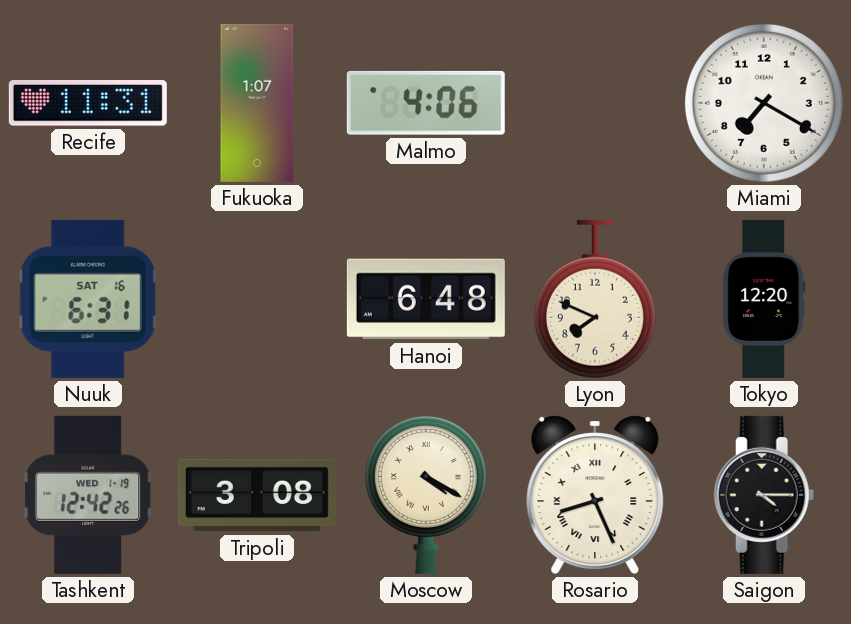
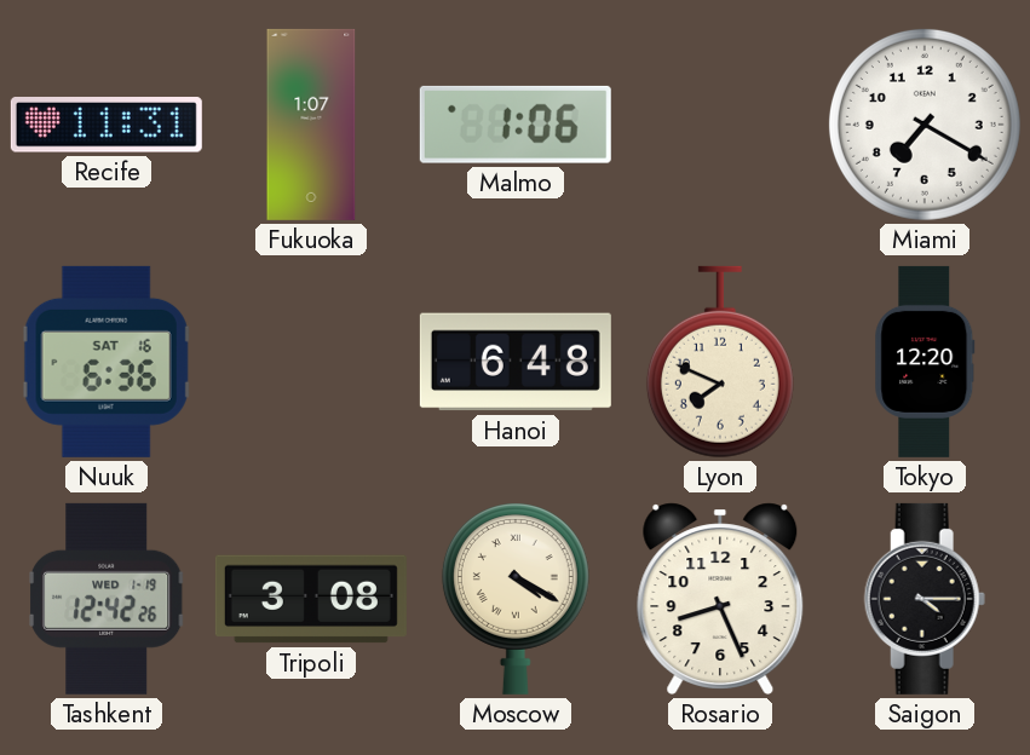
Malmo: 4:06 -> 1:06 (516, 125)
Nuuk: 6:31 -> 6:36 (107, 362)
Rosario numerals: Roman -> Arabic (720, 599)
